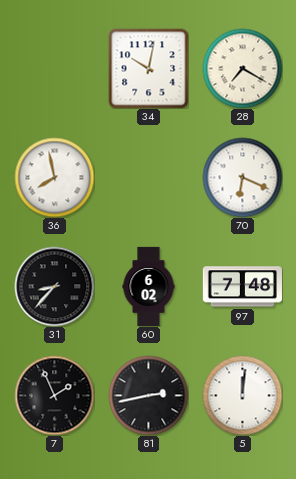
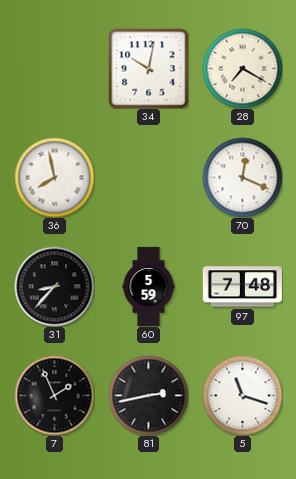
70: 6:19 -> 12:19 (242, 177)
60: 6:02 -> 5:59 (149, 286)
5: 12:01 -> 11:18 (242, 395)
